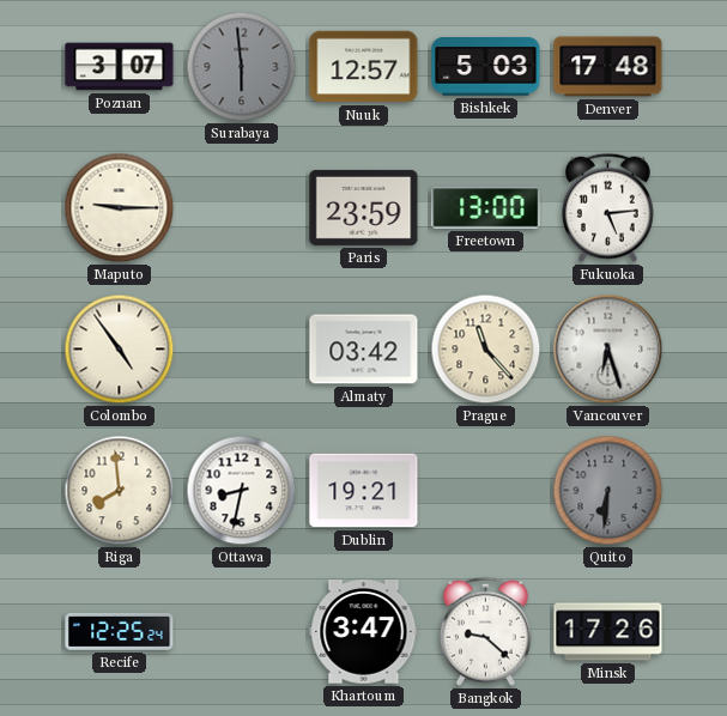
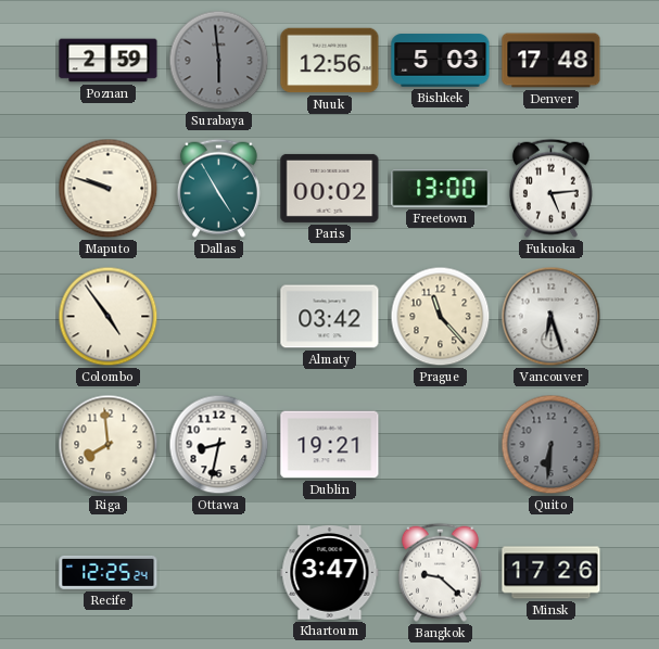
Poznan: 3:07 -> 2:59 (109, 61)
Nuuk: 12:57 -> 12:56 (330, 61)
Maputo: 9:15 -> 9:48 (109, 189)
Dallas: none -> 4:55 (218, 188)
Paris: 23:59 -> 00:02 (330, 188)
